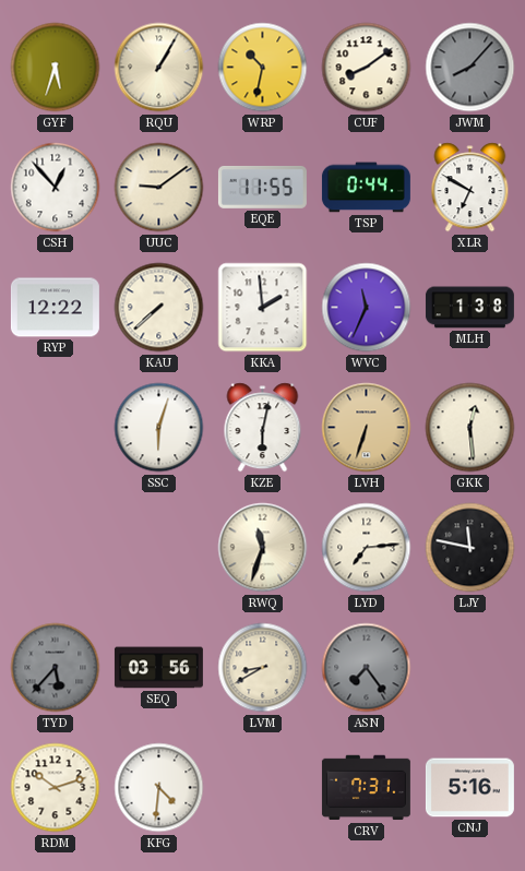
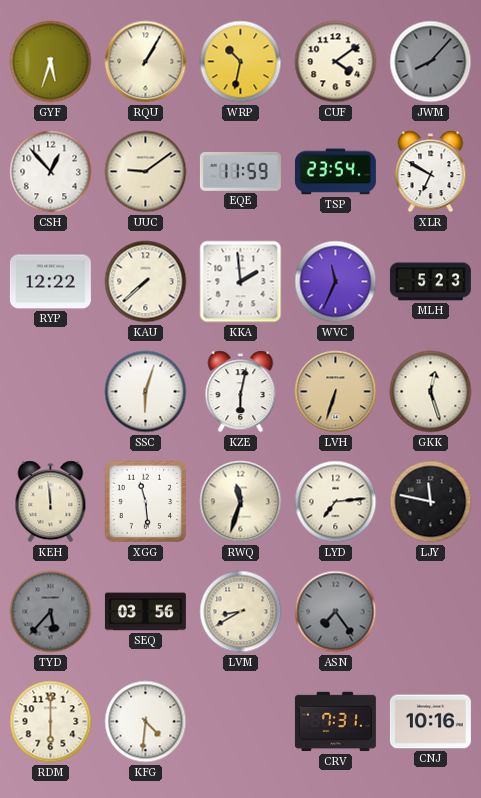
CUF: 8:09 -> 4:09 (336, 62)
EQE: 11:55 -> 11:59 (240, 171)
TSP: 0:44 -> 23:54 (335, 172)
MLH: 1:38 -> 5:23 (430, 282)
GKK: 12:29 -> 12:27 (431, 392)
KEH: none -> 11:59 (51, 502)
XGG: none -> 11:29 (146, 502)
RDM: 10:12 -> 6:00 (51, 722)
CNJ: 5:16 -> 10:16 (430, 722)
